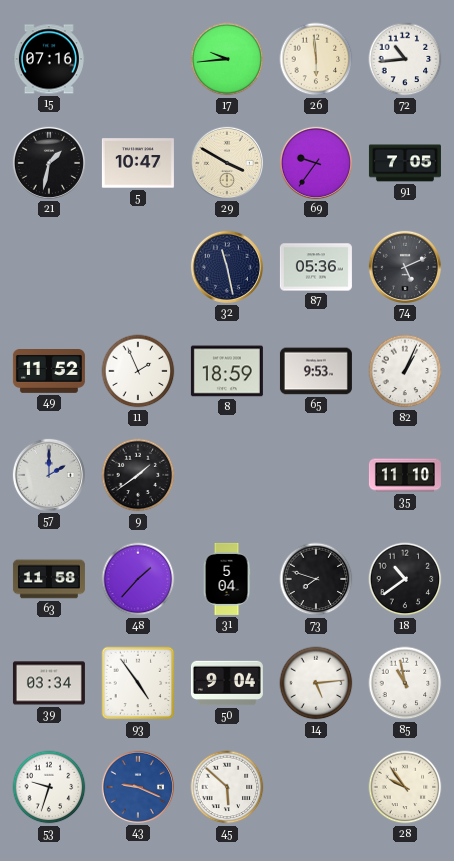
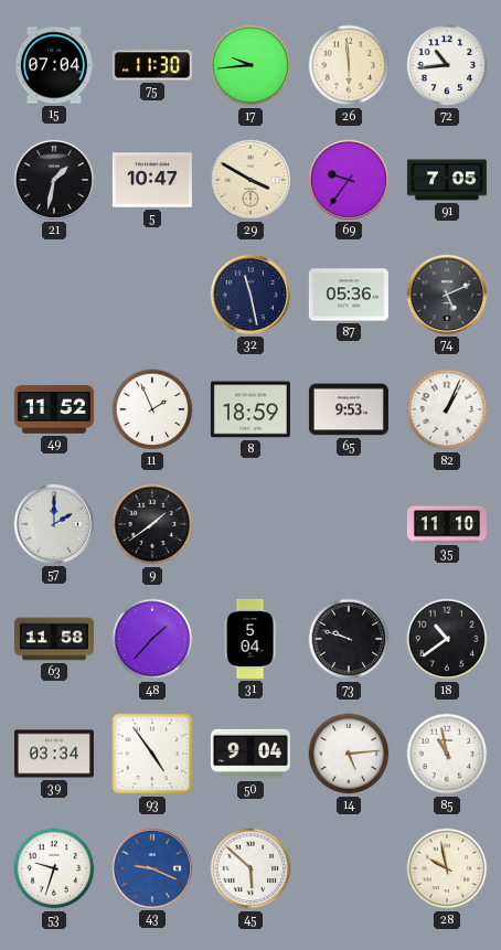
15: 07:16 -> 07:04 (54, 65)
75: none -> 11:30 (152, 65)
73: 7:48 -> 9:48 (349, 639)
28: 9:54 -> 9:58 (447, 868)
